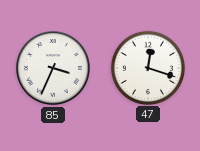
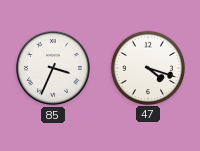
47: 12:18 -> 4:18 (147, 67)
